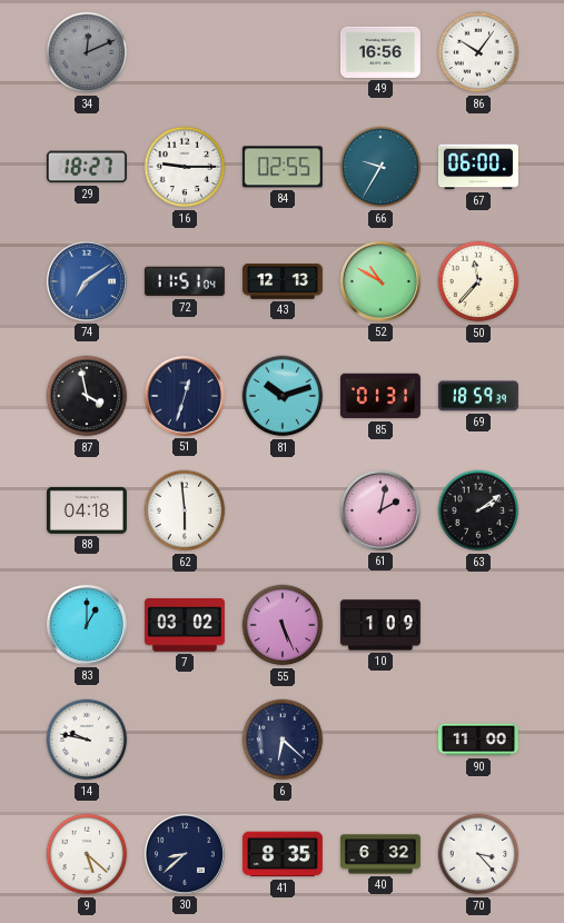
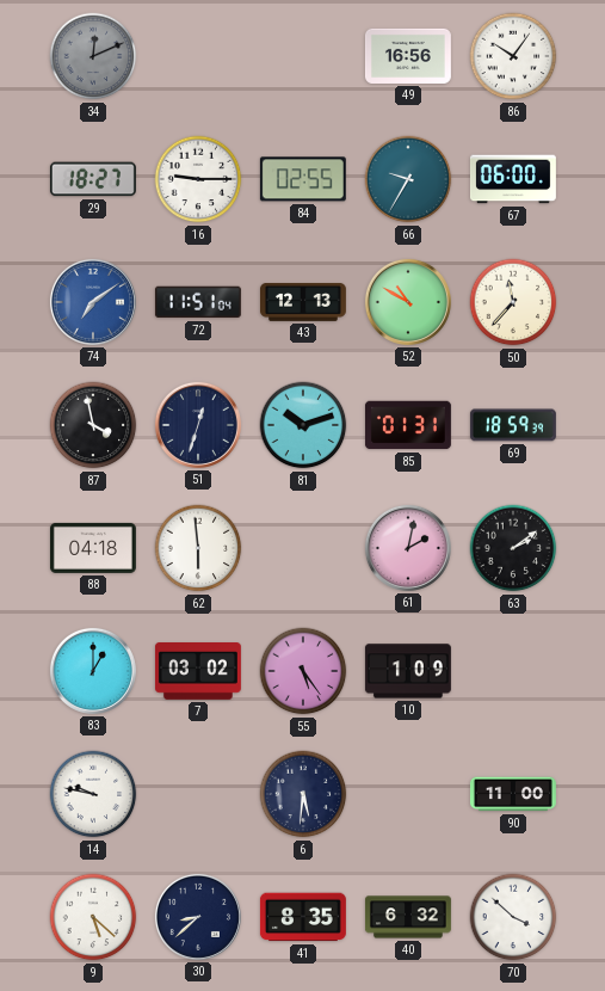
55: 5:26 -> 5:24 (303, 671)
6: 6:22 -> 5:31 (303, 794)
70: 3:23 -> 3:52 (513, 917)
